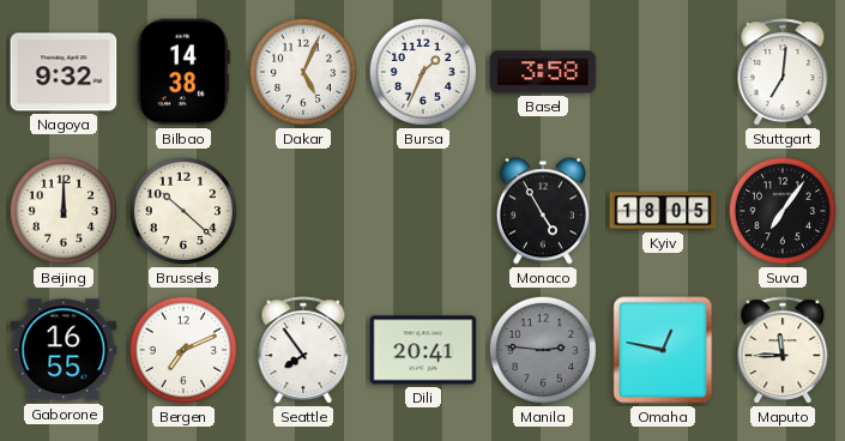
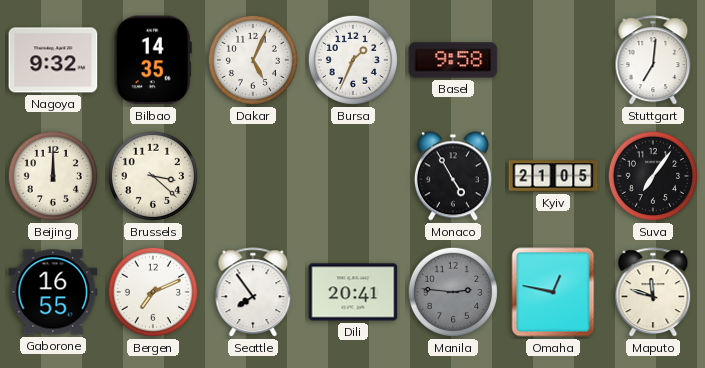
Bilbao: 14:38 -> 14:35 (153, 60)
Basel: 3:58 -> 9:58 (453, 60)
Brussels: 10:22 -> 3:22 (153, 176)
Kyiv: 18:05 -> 21:05 (553, 176)
Maputo: 11:45 -> 11:48 (653, 293)
